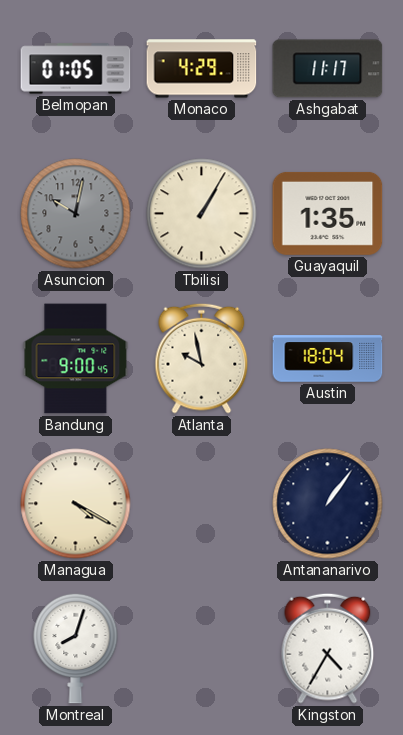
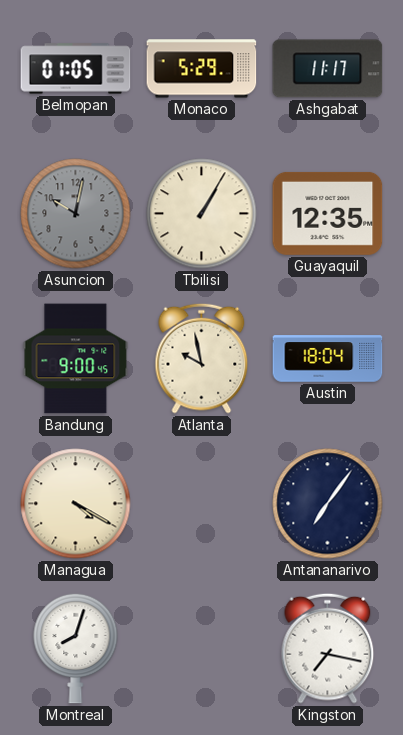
Monaco: 4:29 -> 5:29 (202, 69)
Guayaquil: 1:35 -> 12:35 (328, 213)
Antananarivo: 1:06 -> 7:06 (328, 504)
Kingston: 4:35 -> 7:17 (328, 648)
